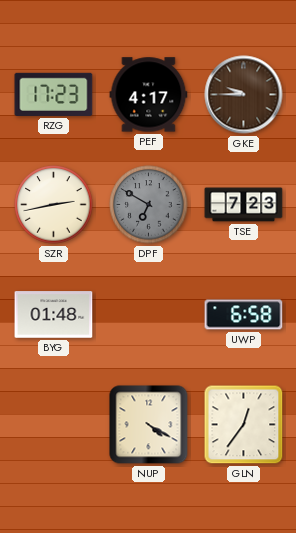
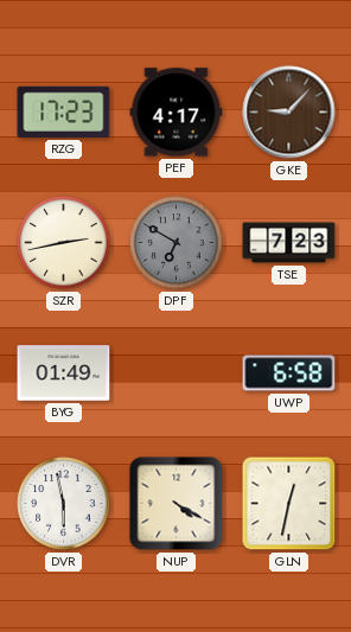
GKE: 9:45 -> 9:07 (289, 113)
BYG: 01:48 -> 01:49 (64, 374)
DVR: none -> 5:58 (64, 504)
GLN: 12:36 -> 12:32 (289, 504)
